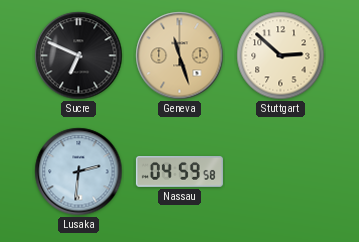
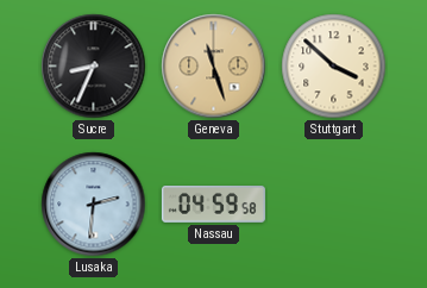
Sucre: 6:49 -> 8:34 (94, 67)
Stuttgart: 2:52 -> 3:52 (334, 67)
